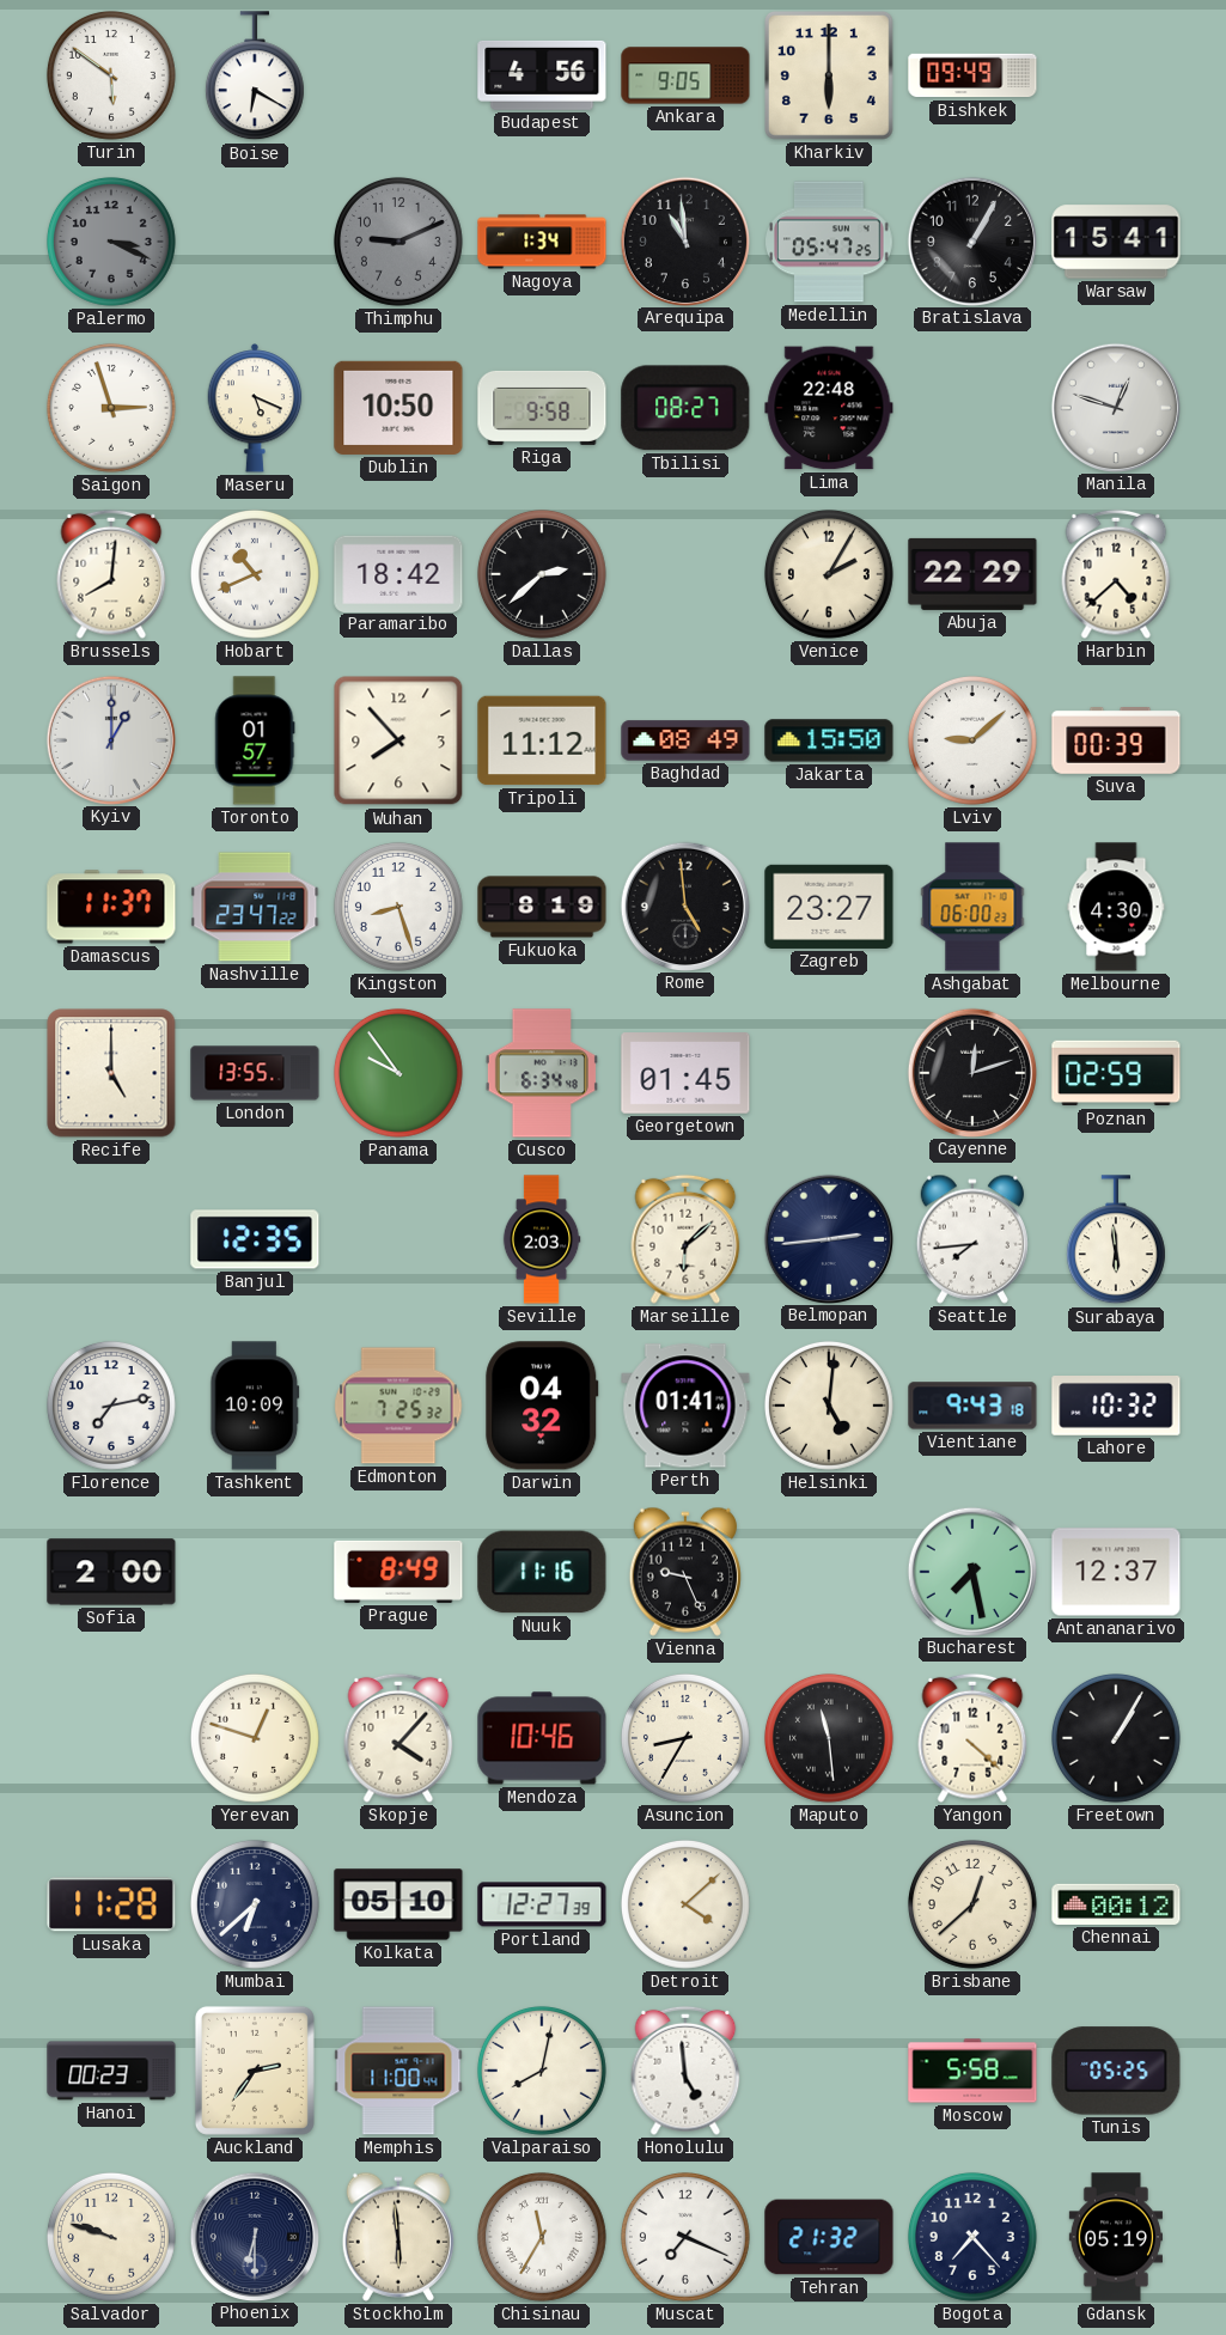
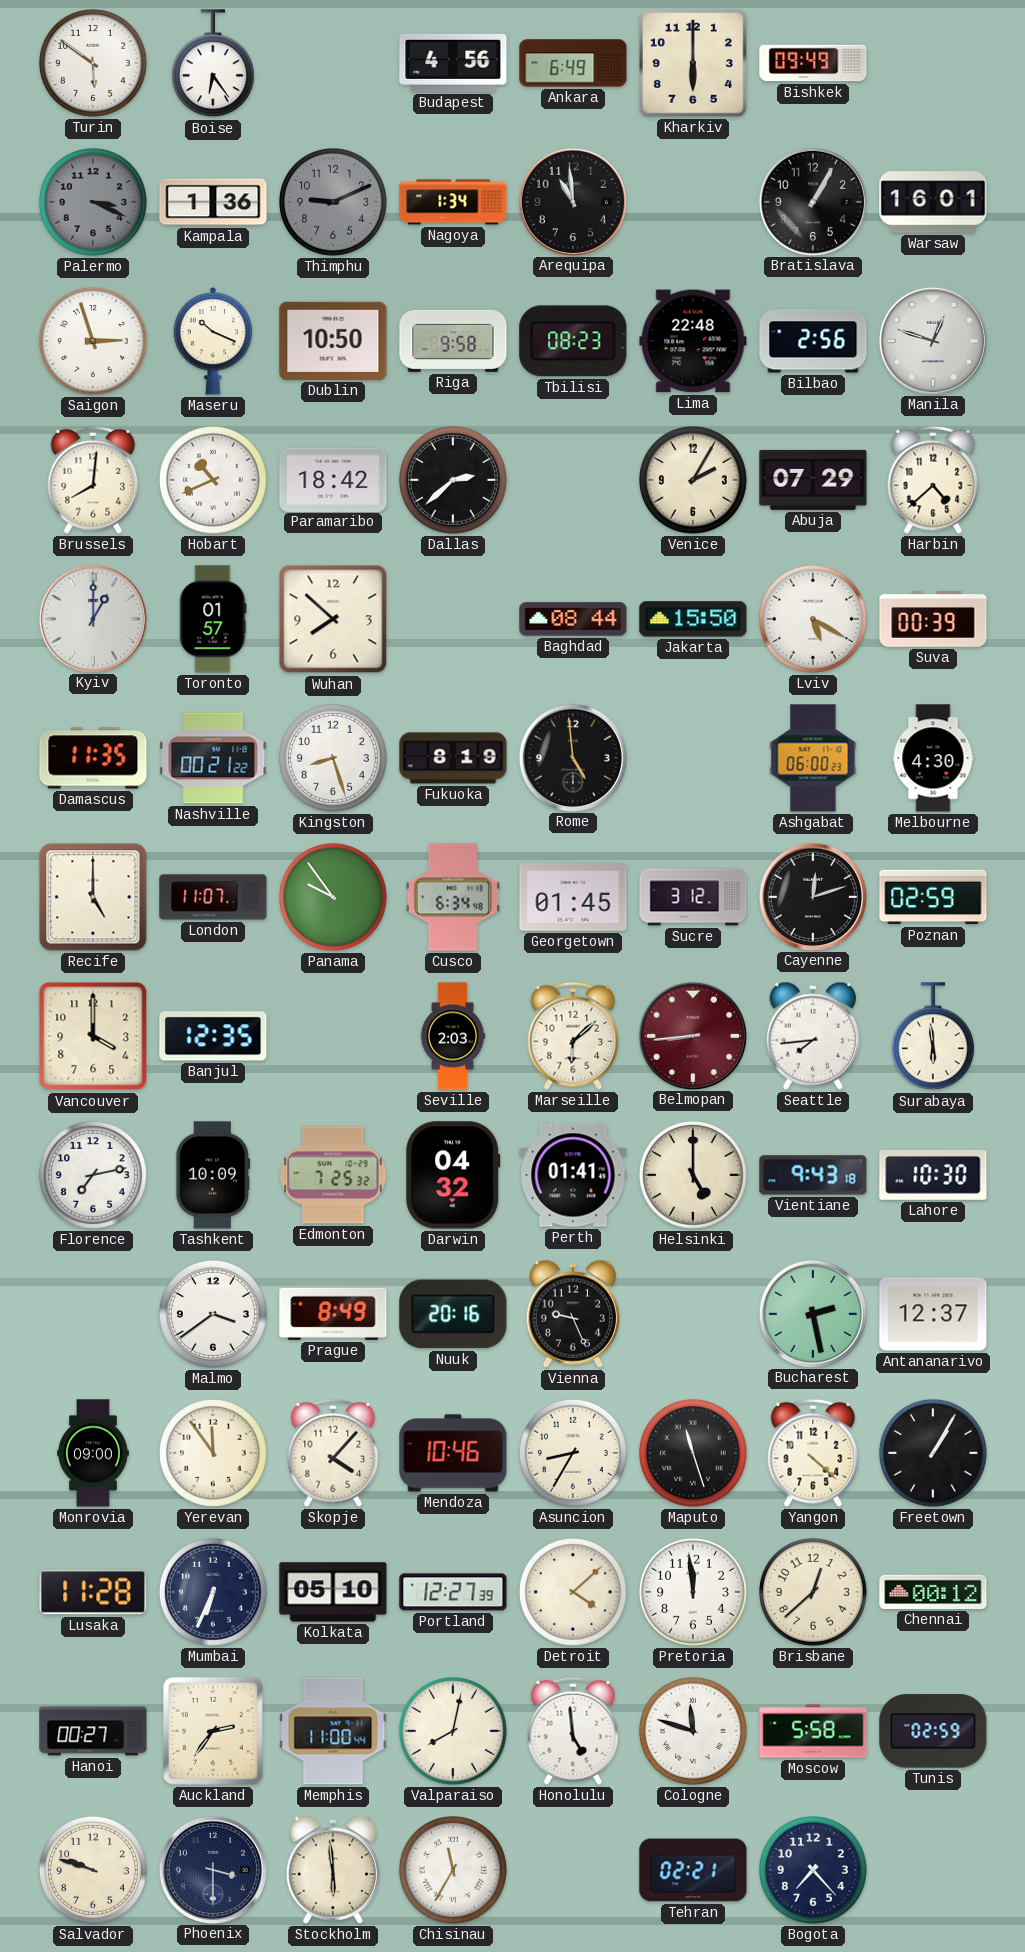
Boise: 6:20 -> 6:24 (213, 64)
Ankara: 9:05 -> 6:49 (573, 63)
Kampala: none -> 1:36 (213, 202)
Medellin: 05:47 -> none (830, 242)
Warsaw: 15:41 -> 16:01 (933, 202)
Maseru: 5:19 -> 10:19 (213, 341)
Tbilisi: 08:27 -> 08:23 (573, 341)
Bilbao: none -> 2:56 (813, 341)
Abuja: 22:29 -> 07:29 (813, 480)
Wuhan: 7:53 -> 7:52 (333, 619)
Tripoli: 11:12 -> none (542, 740)
Baghdad: 08:49 -> 08:44 (573, 619)
Lviv: 9:08 -> 5:20 (813, 619)
Damascus: 11:37 -> 11:35 (93, 758)
Nashville: 23:47 -> 00:21 (213, 758)
Zagreb: 23:27 -> none (829, 907)
London: 13:55 -> 11:07 (213, 897)
Sucre: none -> 3:12 (693, 897)
Vancouver: none -> 4:00 (93, 1036)
Belmopan: 2:44 -> 8:44 (692, 1035)
Belmopan dial: navy -> burgundy (692, 1035)
Helsinki: 5:01 -> 5:00 (693, 1175)
Lahore: 10:32 -> 10:30 (933, 1176)
Sofia: 2:00 -> none (111, 1572)
Malmo: none -> 3:39 (213, 1314)
Nuuk: 11:16 -> 20:16 (453, 1314)
Bucharest: 7:28 -> 2:28 (812, 1313)
Monrovia: none -> 09:00 (94, 1453)
Yerevan: 12:48 -> 11:54 (213, 1453)
Maputo: 11:29 -> 11:27 (693, 1453)
Mumbai: 6:38 -> 6:34 (213, 1592)
Pretoria: none -> 11:59 (693, 1592)
Hanoi: 00:23 -> 00:27 (93, 1731)
Cologne: none -> 11:48 (693, 1731)
Tunis: 05:25 -> 02:59 (933, 1731)
Phoenix: 6:30 -> 3:30 (212, 1869)
Muscat: 7:19 -> none (685, 2237)
Tehran: 21:32 -> 02:21 (693, 1870)
Gdansk: 05:19 -> none (1115, 2237)
